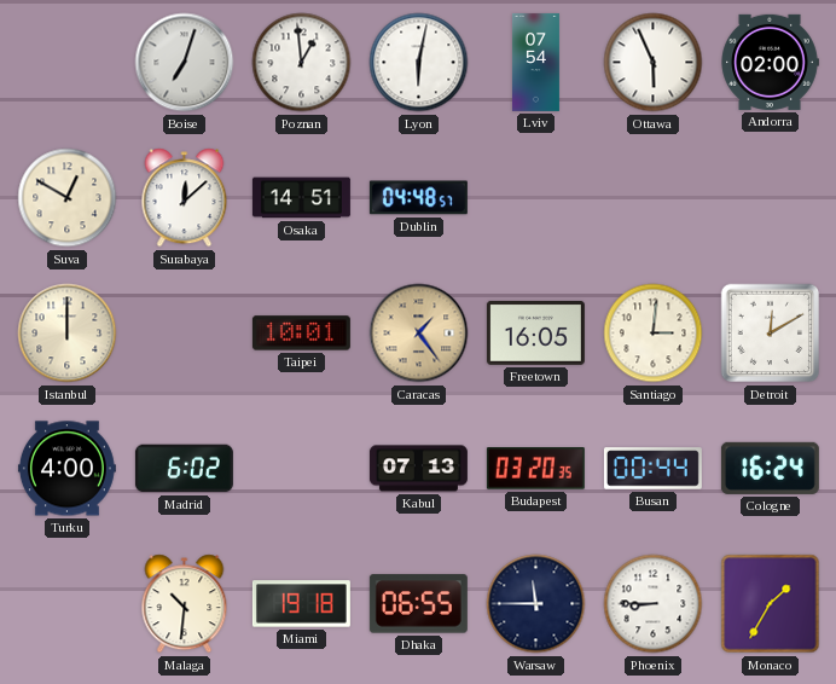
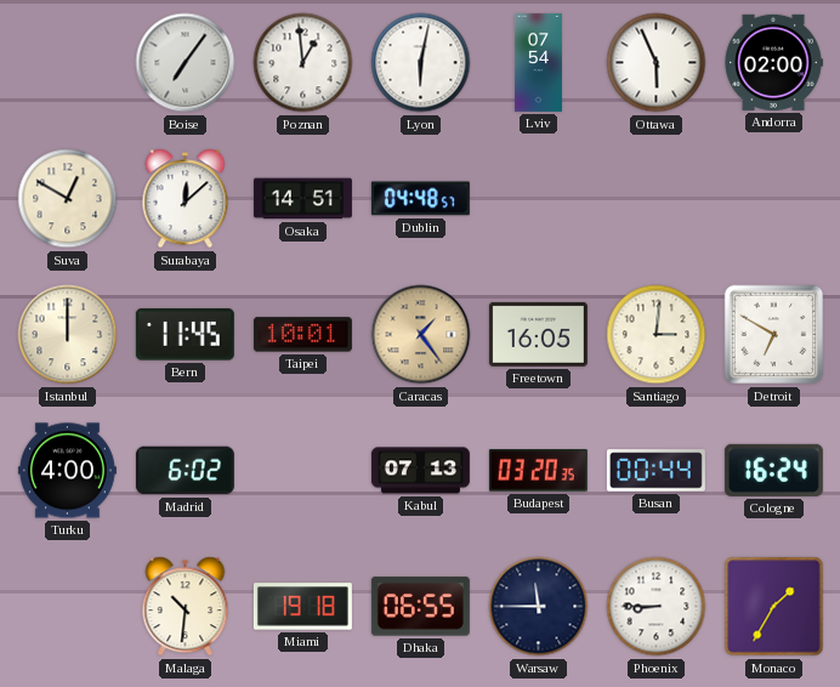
Boise: 7:03 -> 7:06 (186, 63)
Bern: none -> 11:45 (185, 335)
Detroit: 12:10 -> 6:50 (774, 335)
